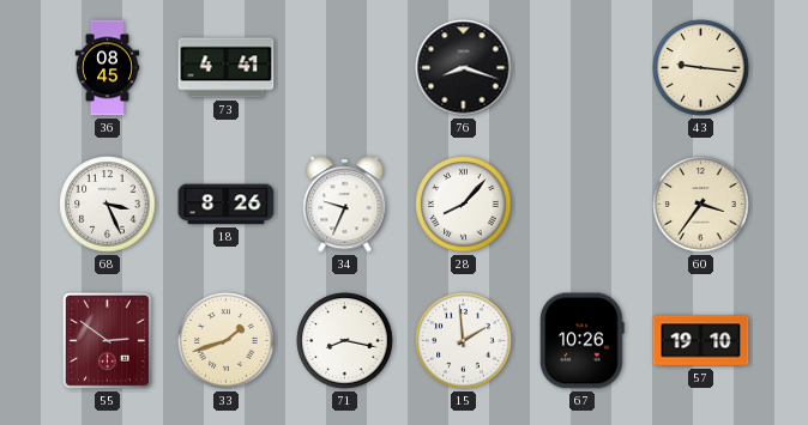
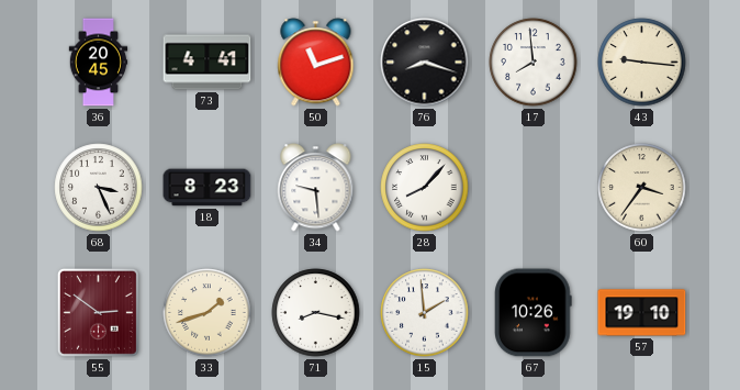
36: 08:45 -> 20:45 (99, 63)
50: none -> 11:12 (316, 63)
17: none -> 7:59 (534, 63)
18: 8:26 -> 8:23 (208, 188)
34: 9:34 -> 9:29 (316, 188)
